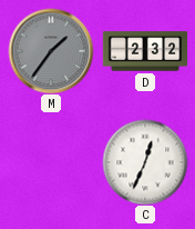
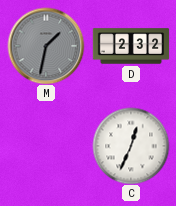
M: 1:36 -> 1:32 (46, 46)
